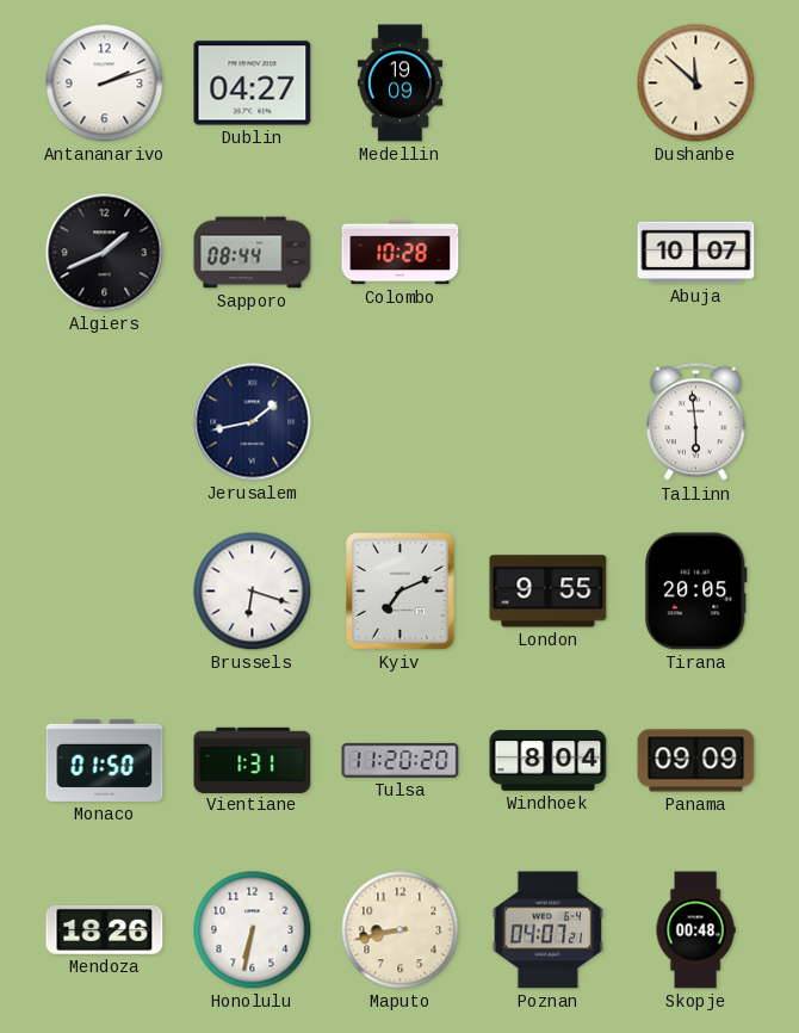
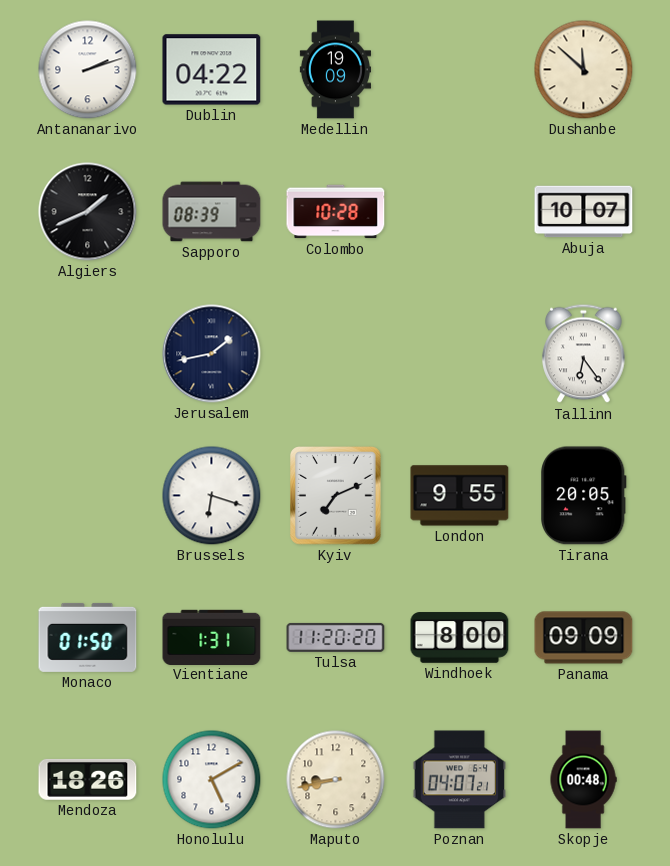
Dublin: 04:27 -> 04:22 (212, 70)
Sapporo: 08:44 -> 08:39 (212, 212)
Tallinn: 5:59 -> 6:24 (584, 354)
Windhoek: 8:04 -> 8:00 (460, 638)
Honolulu: 6:32 -> 5:10 (212, 780)
